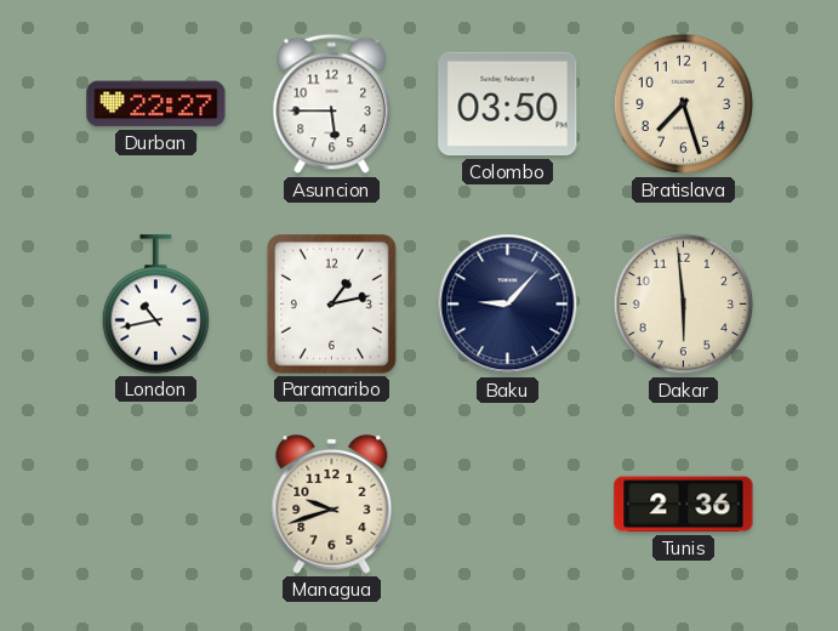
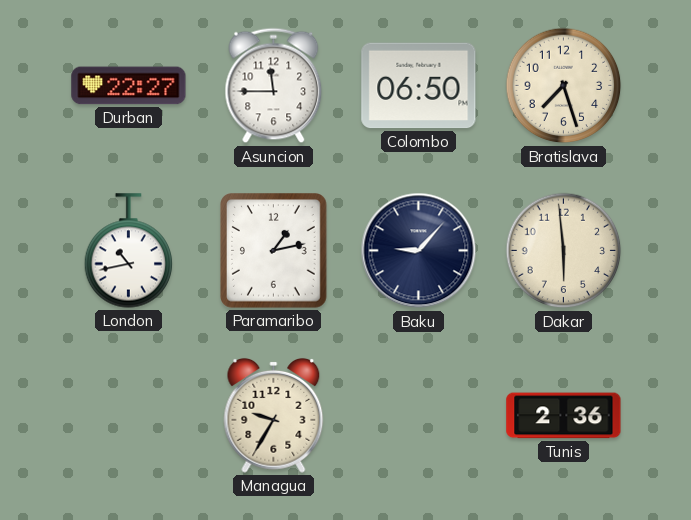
Asuncion: 5:45 -> 11:45 (274, 86)
Colombo: 03:50 -> 06:50 (419, 86)
Managua: 9:42 -> 9:35 (274, 415)
